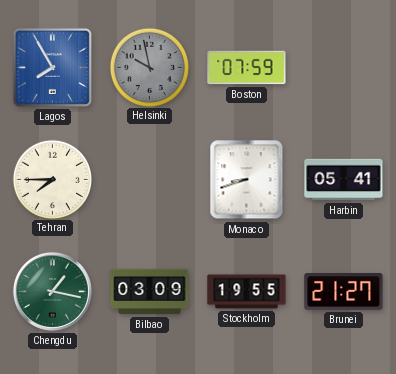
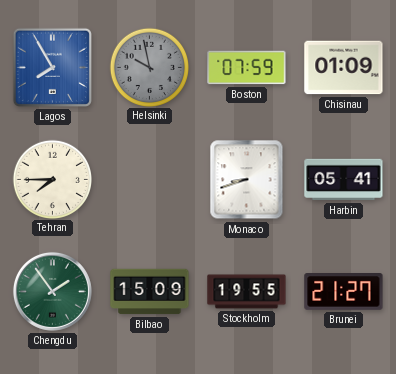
Chisinau: none -> 01:09 (344, 68)
Chengdu: 1:17 -> 1:54 (52, 291)
Bilbao: 03:09 -> 15:09 (150, 292)
